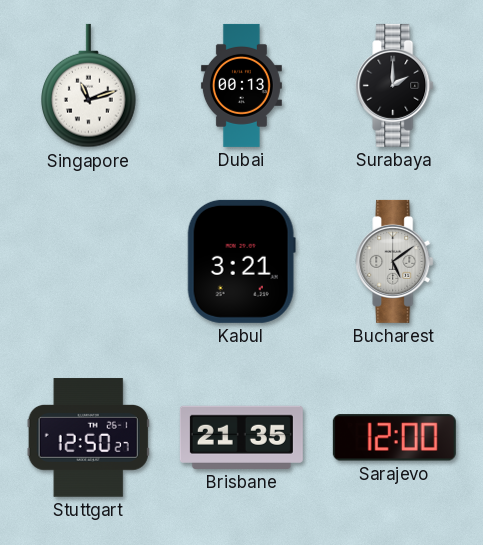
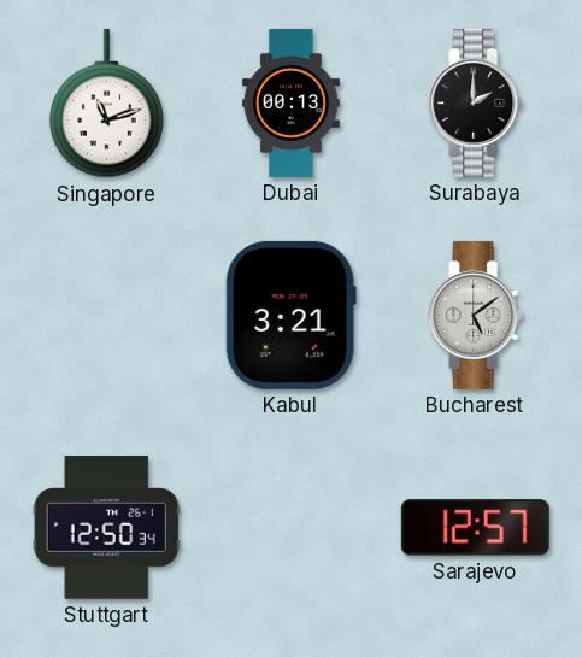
Stuttgart: 12:50:27 -> 12:50:34 (106, 528)
Brisbane: 21:35 -> none (241, 437)
Sarajevo: 12:00 -> 12:57 (475, 528)
